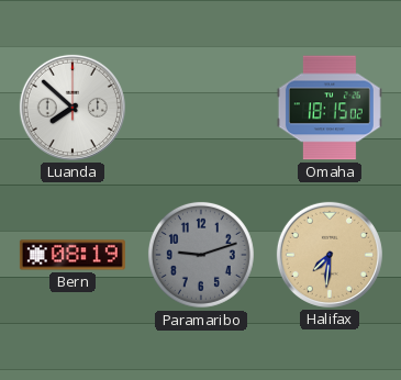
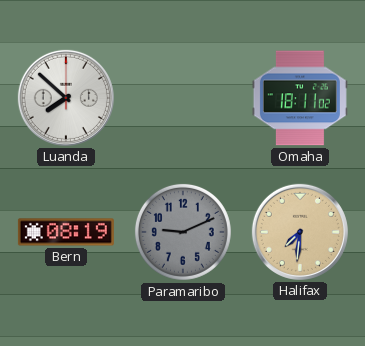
Omaha: 18:15 -> 18:11 (300, 98)
Paramaribo: 9:12 -> 9:11 (183, 232)
